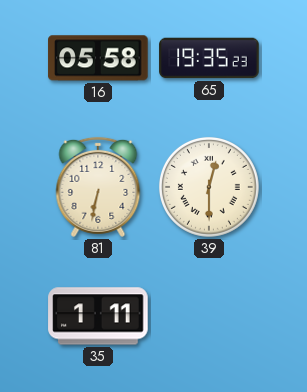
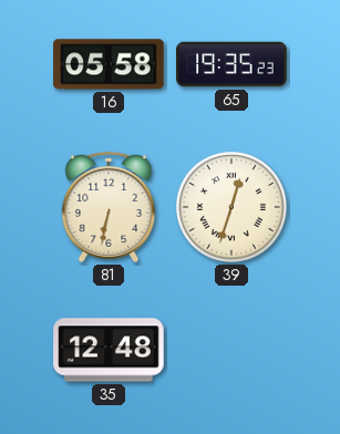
39: 12:30 -> 12:33 (231, 207)
35: 1:11 -> 12:48 (109, 350)
